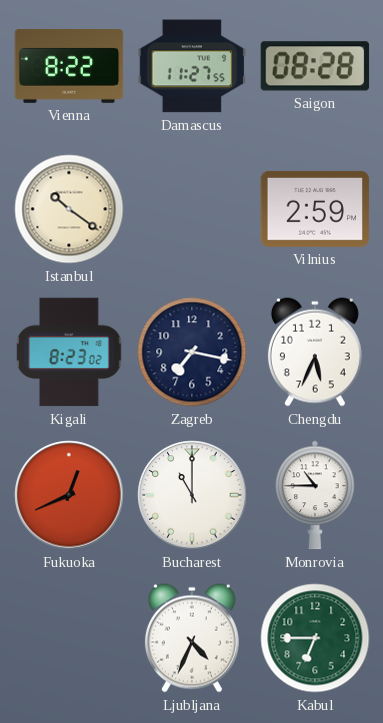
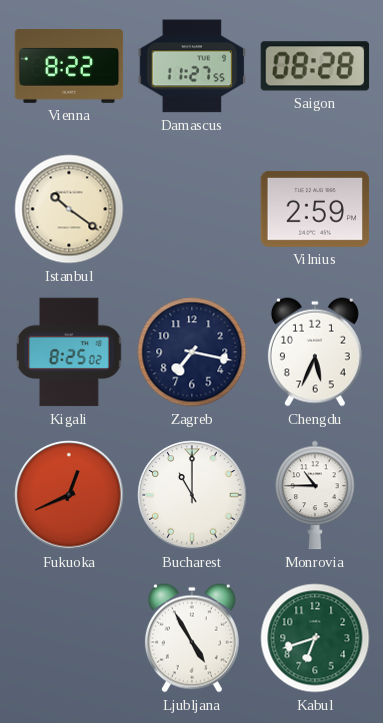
Kigali: 8:23 -> 8:25 (69, 352)
Ljubljana: 4:34 -> 4:55 (192, 638)
Kabul: 6:45 -> 6:42 (315, 638)
